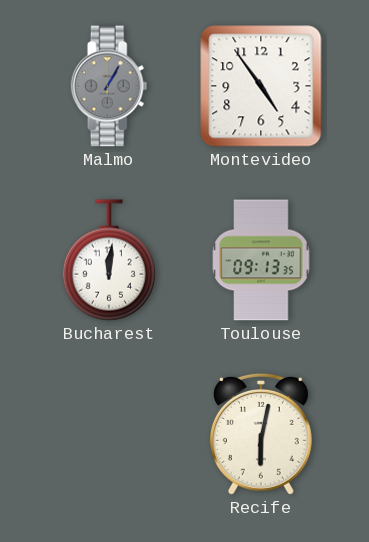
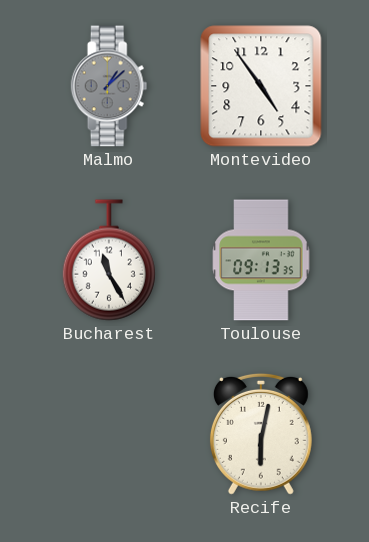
Malmo: 1:05 -> 1:08 (109, 86)
Bucharest: 12:01 -> 11:25 (109, 260)
